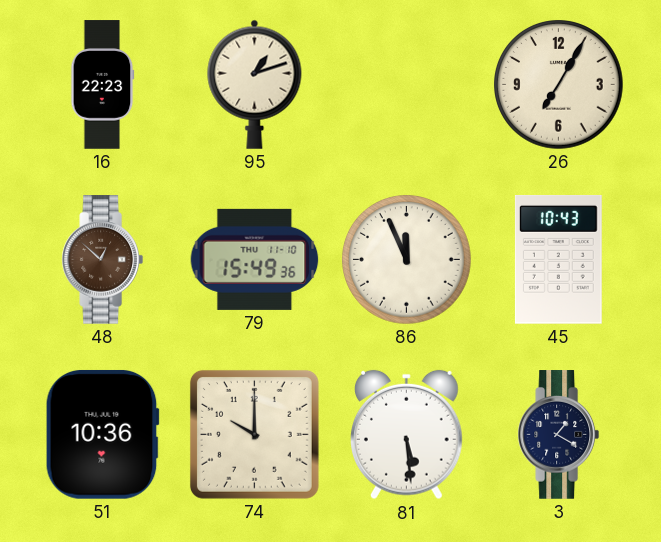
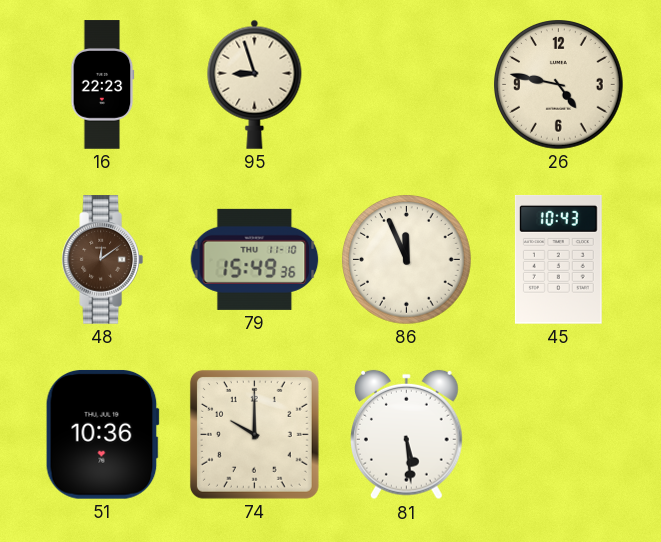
95: 1:12 -> 8:57 (255, 84)
26: 7:05 -> 4:47 (559, 85)
48: 12:52 -> 12:09 (102, 260)
3: 1:20 -> none (558, 435)
